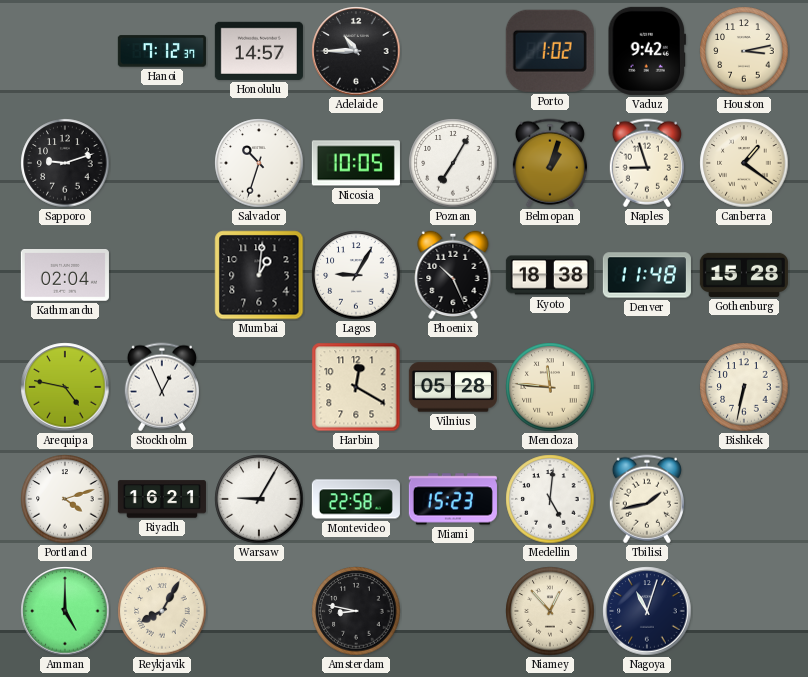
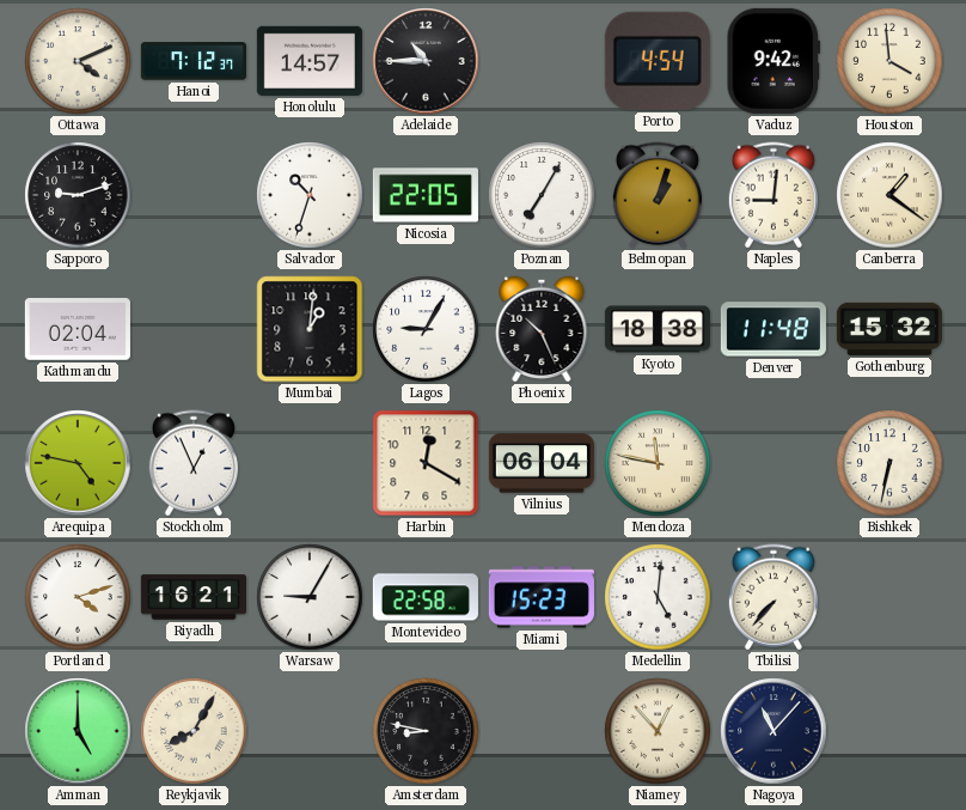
Ottawa: none -> 4:11 (78, 61)
Porto: 1:02 -> 4:54 (658, 61)
Houston: 3:13 -> 3:59 (889, 61)
Nicosia: 10:05 -> 22:05 (426, 195)
Naples: 8:57 -> 9:01 (774, 195)
Gothenburg: 15:28 -> 15:32 (889, 329)
Vilnius: 05:28 -> 06:04 (542, 463)
Mendoza: 11:46 -> 11:47 (658, 463)
Tbilisi: 1:43 -> 7:37 (774, 597)
Nagoya: 11:03 -> 11:07 (774, 731)
